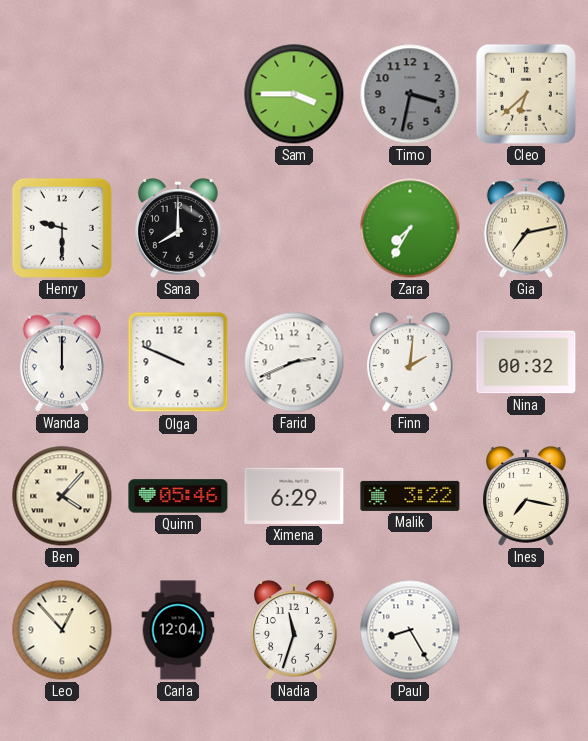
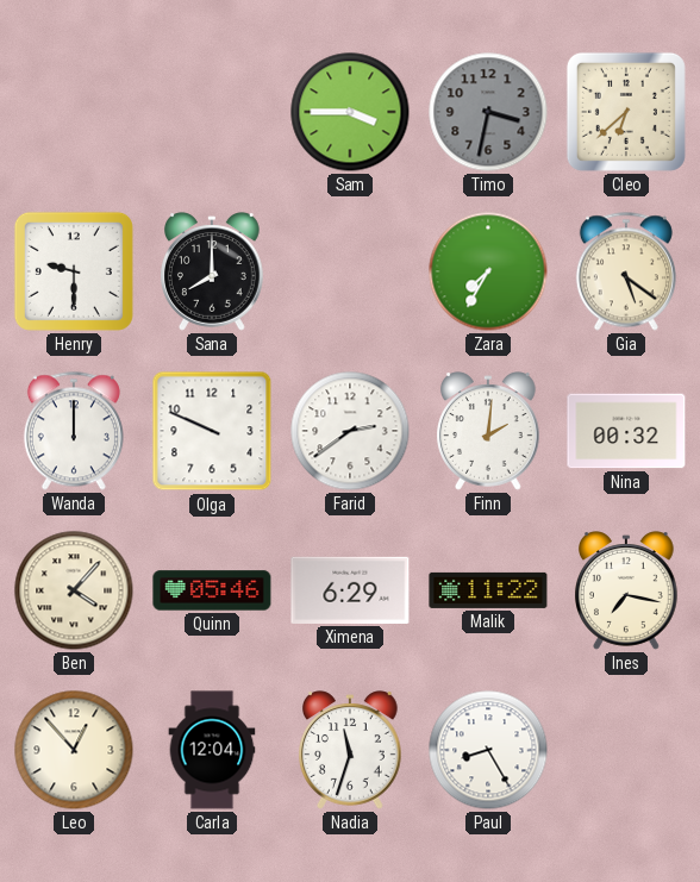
Gia: 7:13 -> 5:21 (626, 271)
Farid: 2:41 -> 2:39 (350, 431)
Malik: 3:22 -> 11:22 (488, 590)
